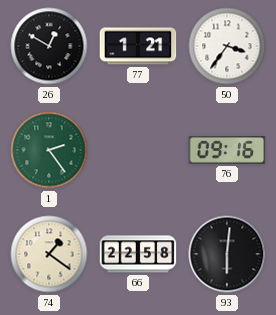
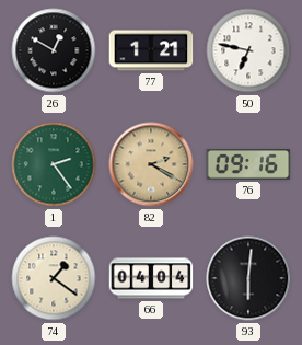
50: 3:36 -> 6:47 (248, 50)
82: none -> 2:20 (151, 164)
66: 22:58 -> 04:04 (151, 278)
